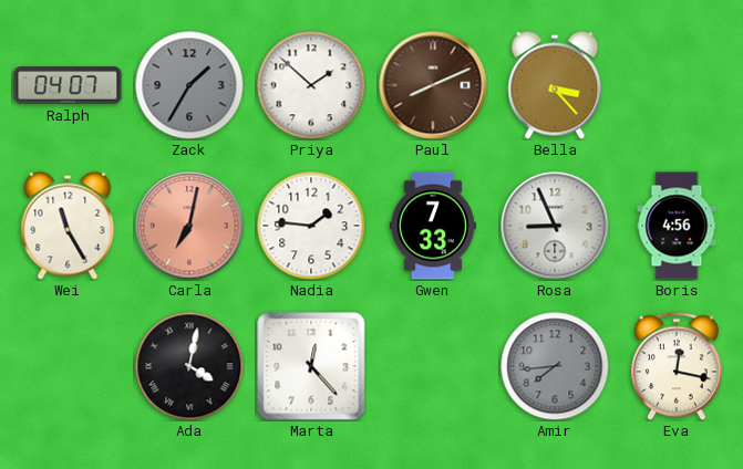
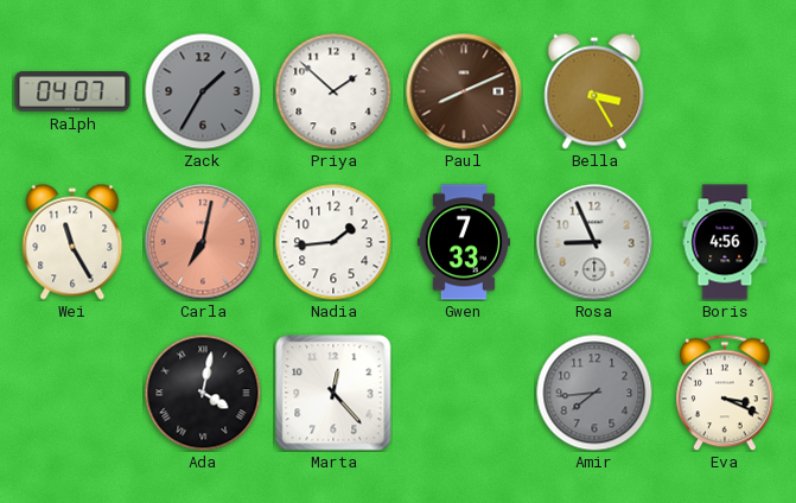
Bella: 3:23 -> 3:25 (594, 91)
Nadia: 1:46 -> 1:44 (333, 242)
Eva: 12:17 -> 3:19 (725, 393)
